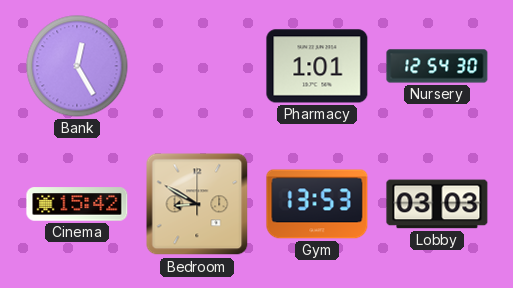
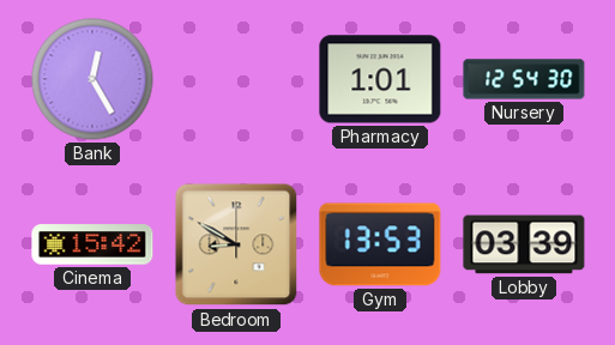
Lobby: 03:03 -> 03:39 (524, 244)
